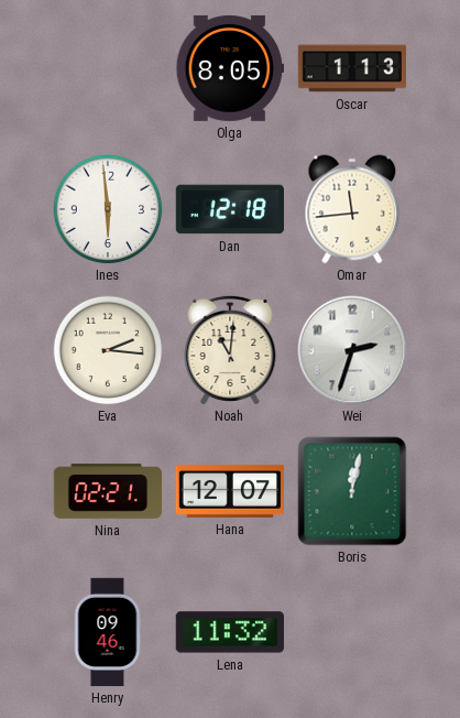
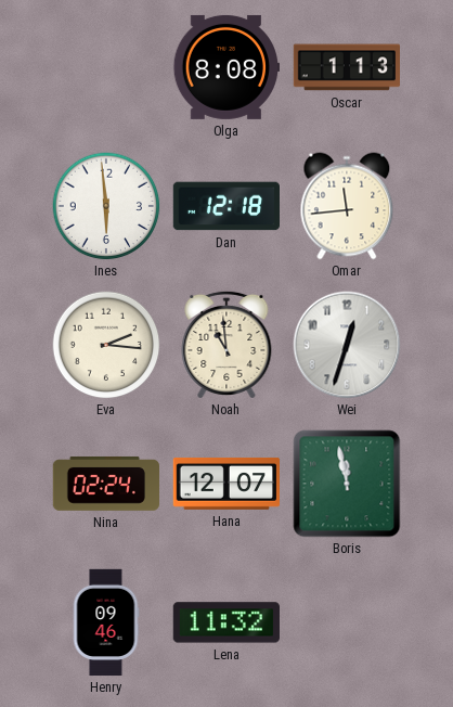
Olga: 8:05 -> 8:08 (225, 67)
Noah: 11:01 -> 10:59 (226, 345)
Wei: 2:33 -> 12:33 (347, 345)
Nina: 02:21 -> 02:24 (105, 484)
Boris: 12:02 -> 11:58 (347, 484)
